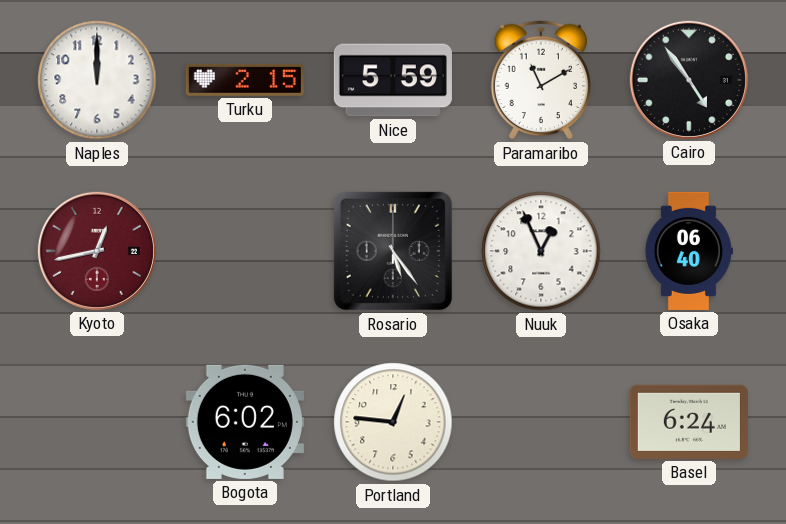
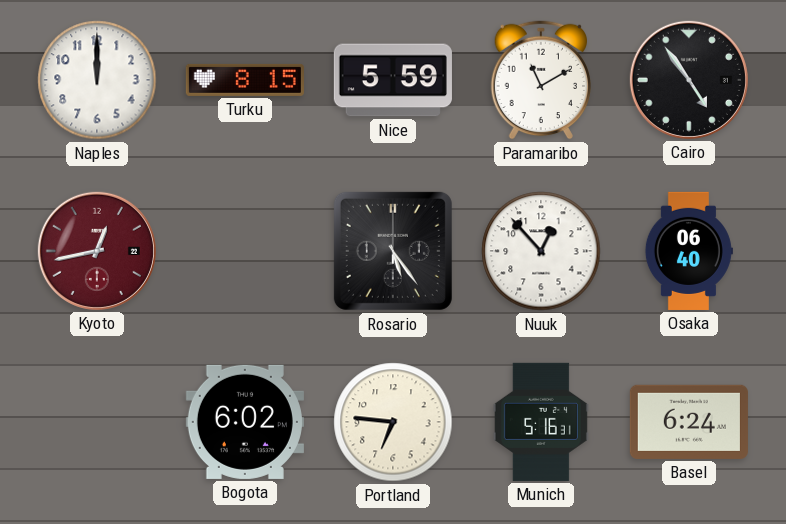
Turku: 2:15 -> 8:15 (245, 80)
Nuuk: 12:56 -> 12:53 (541, 251)
Portland: 12:46 -> 6:46 (393, 422)
Munich: none -> 5:16 (541, 422)
